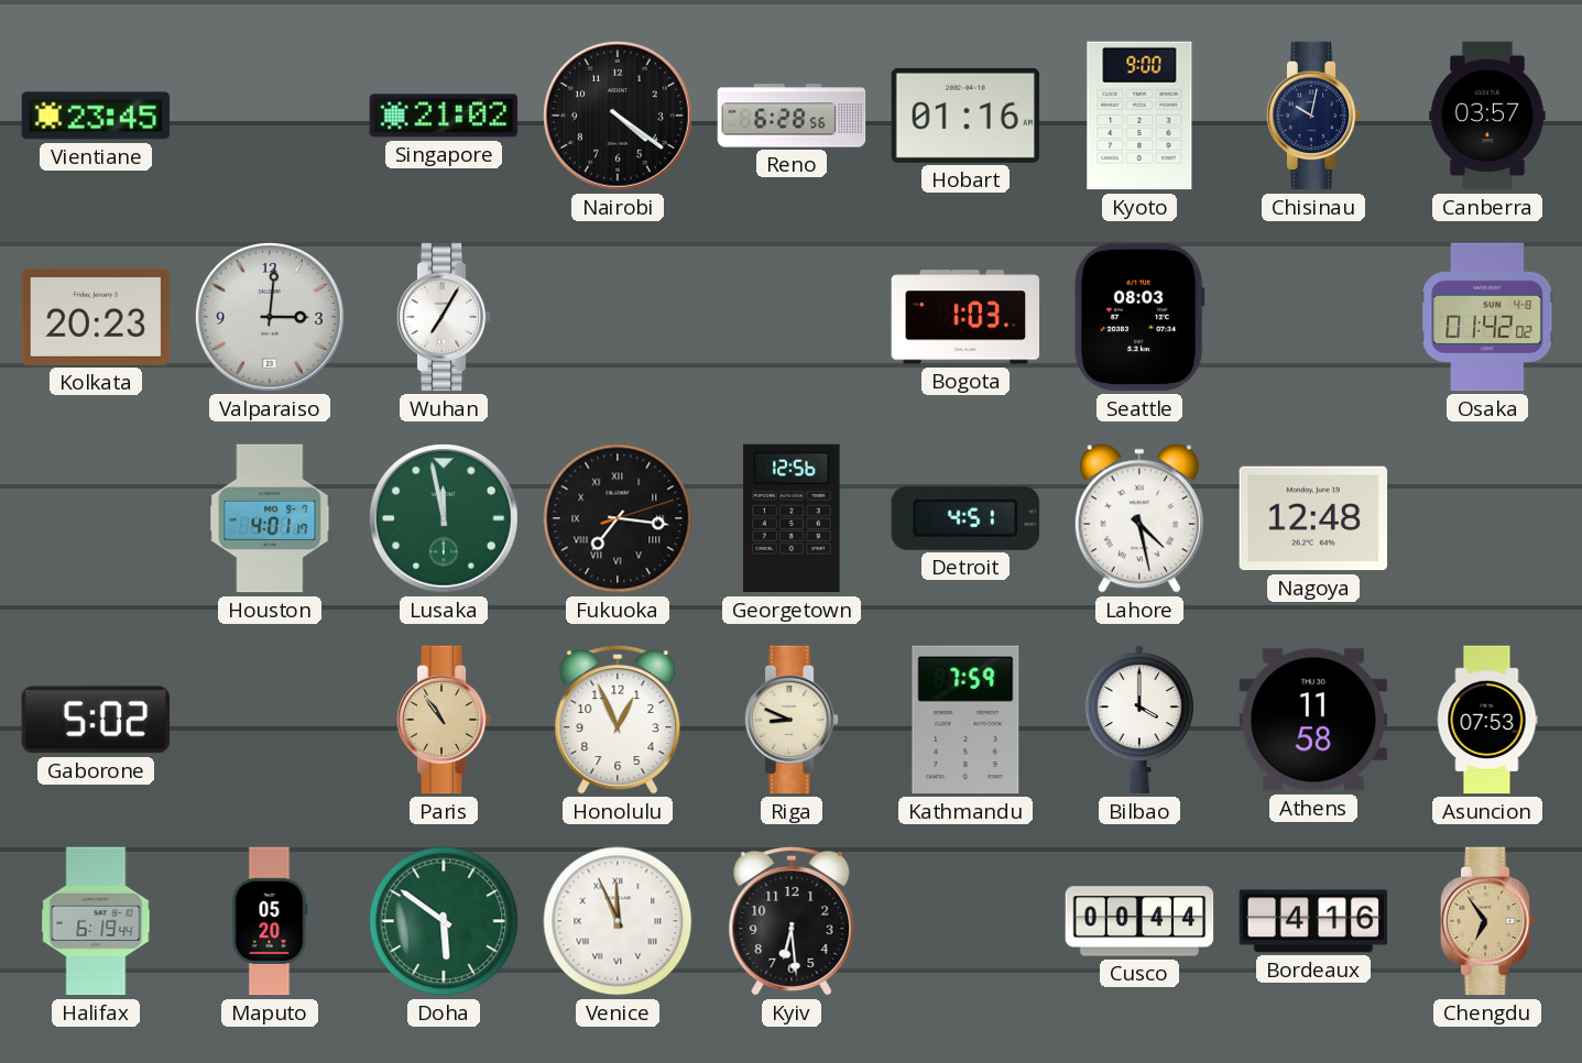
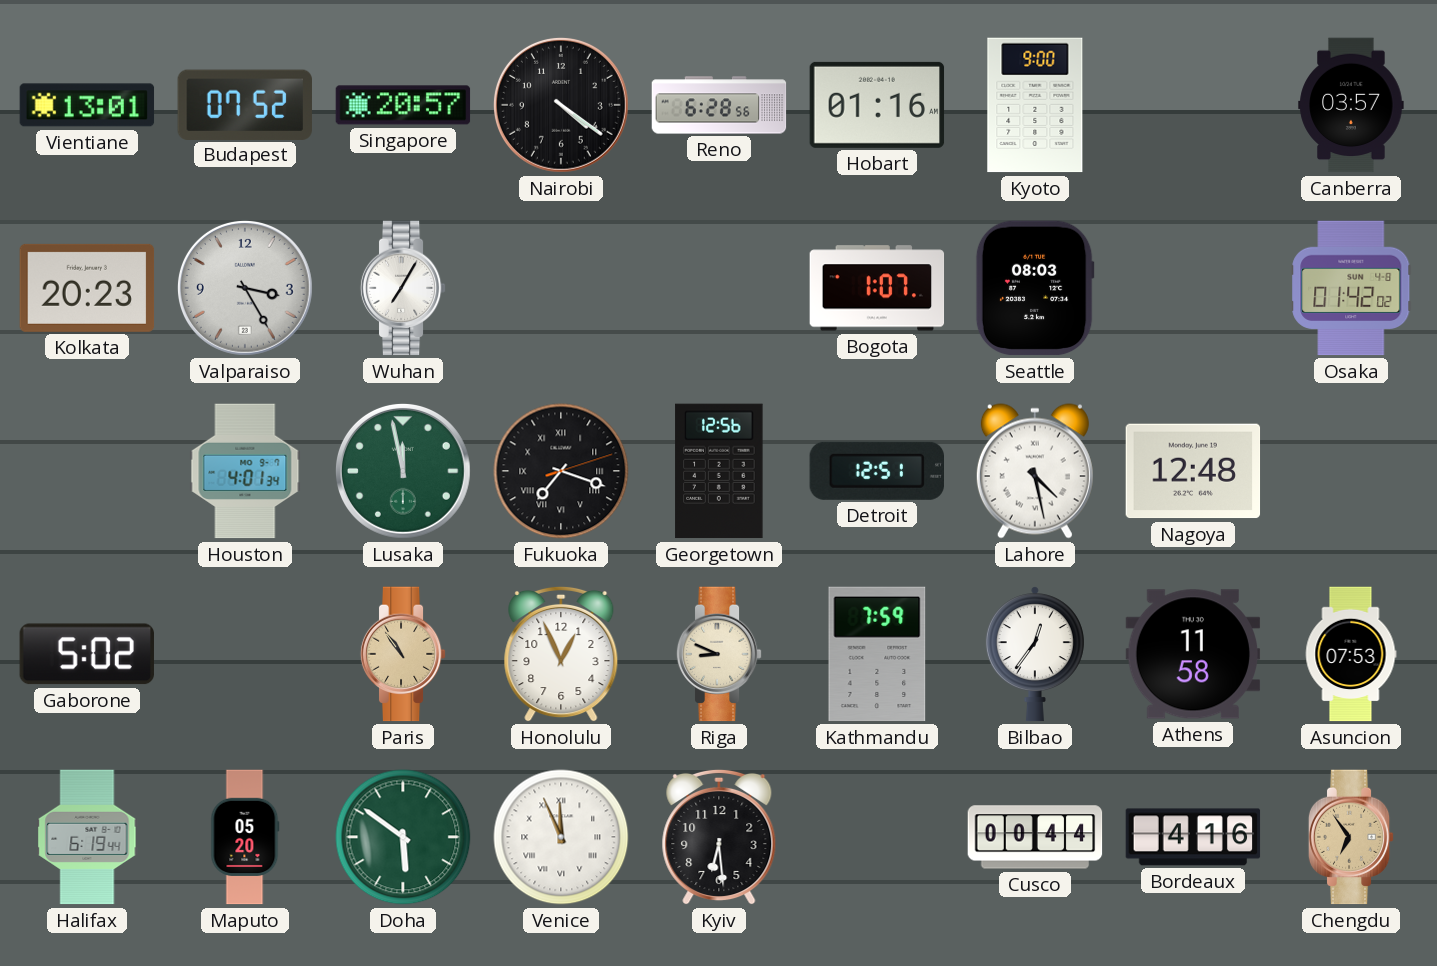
Vientiane: 23:45 -> 13:01 (87, 105)
Budapest: none -> 07:52 (245, 104)
Singapore: 21:02 -> 20:57 (403, 105)
Chisinau: 10:02 -> none (1313, 116)
Valparaiso: 3:01 -> 3:25 (245, 288)
Bogota: 1:03 -> 1:07 (877, 288)
Houston: 4:01:17 -> 4:01:34 (245, 471)
Fukuoka: 7:16 -> 7:18 (561, 471)
Detroit: 4:51 -> 12:51 (876, 471)
Bilbao: 4:00 -> 12:36 (1035, 654)
